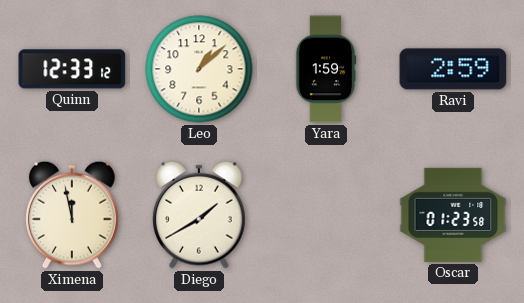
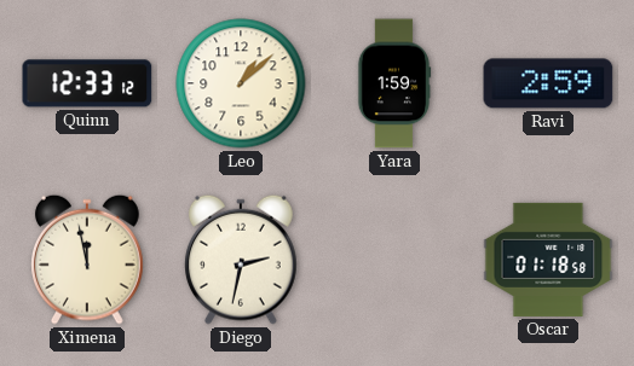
Diego: 1:40 -> 2:32 (242, 260)
Oscar: 01:23 -> 01:18 (548, 260)
